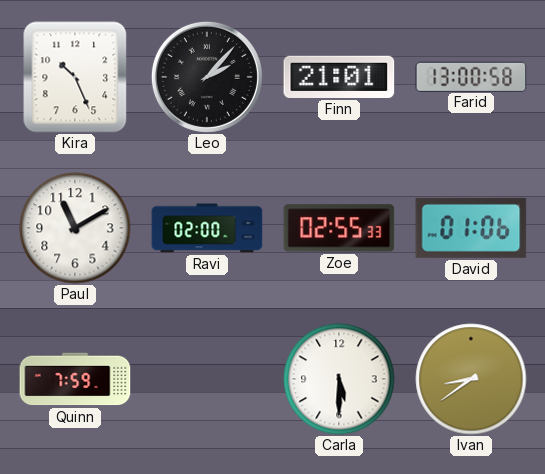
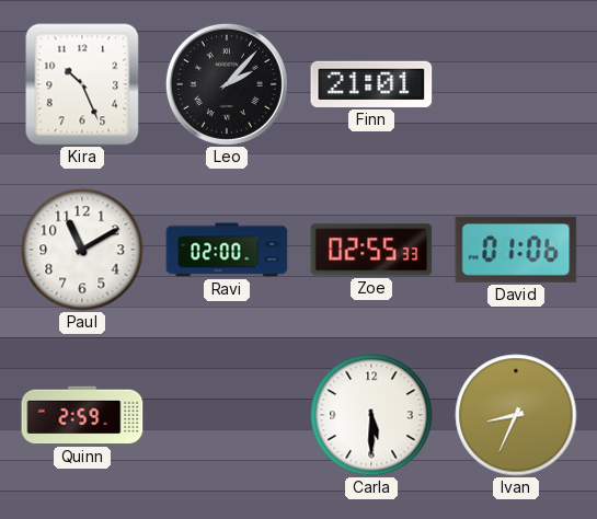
Farid: 13:00 -> none (471, 76)
Quinn: 7:59 -> 2:59 (82, 415)
Ivan: 8:39 -> 8:34 (516, 415)
